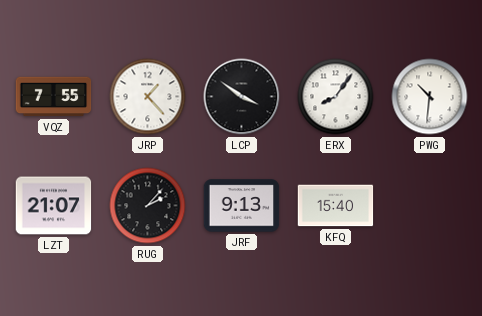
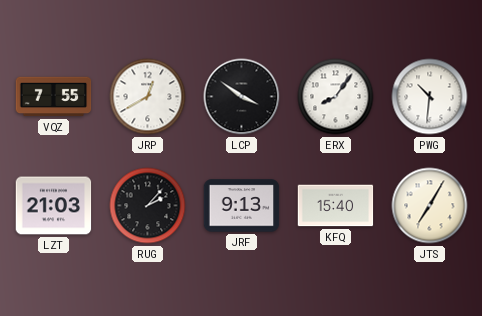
JRP: 1:23 -> 12:40 (148, 97)
LZT: 21:07 -> 21:03 (54, 206)
JTS: none -> 7:05 (430, 206)
